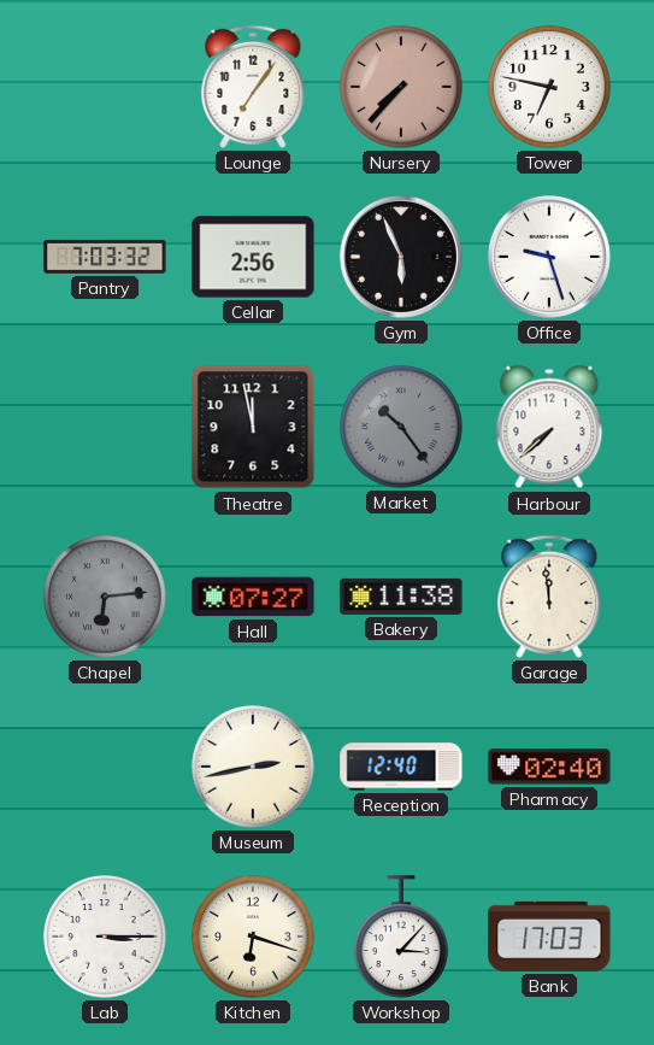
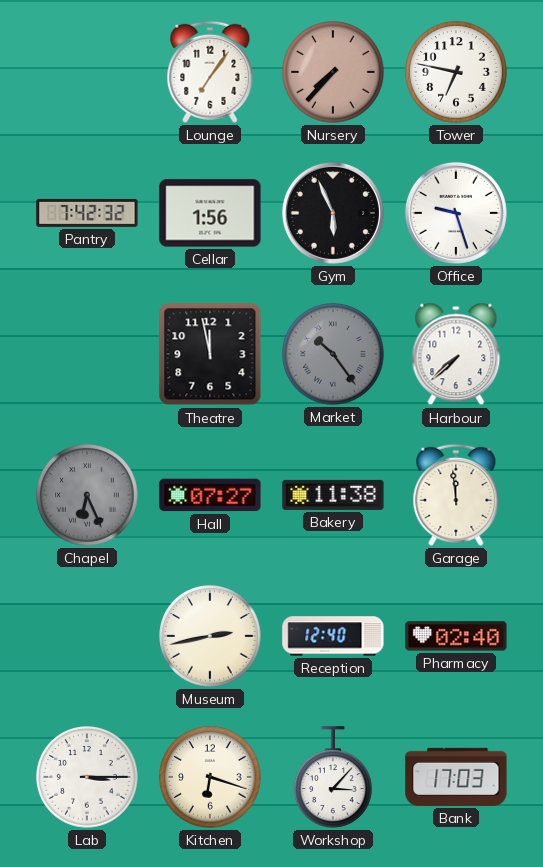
Pantry: 7:03 -> 7:42 (87, 213)
Cellar: 2:56 -> 1:56 (210, 213)
Chapel: 6:14 -> 6:26 (87, 495)
